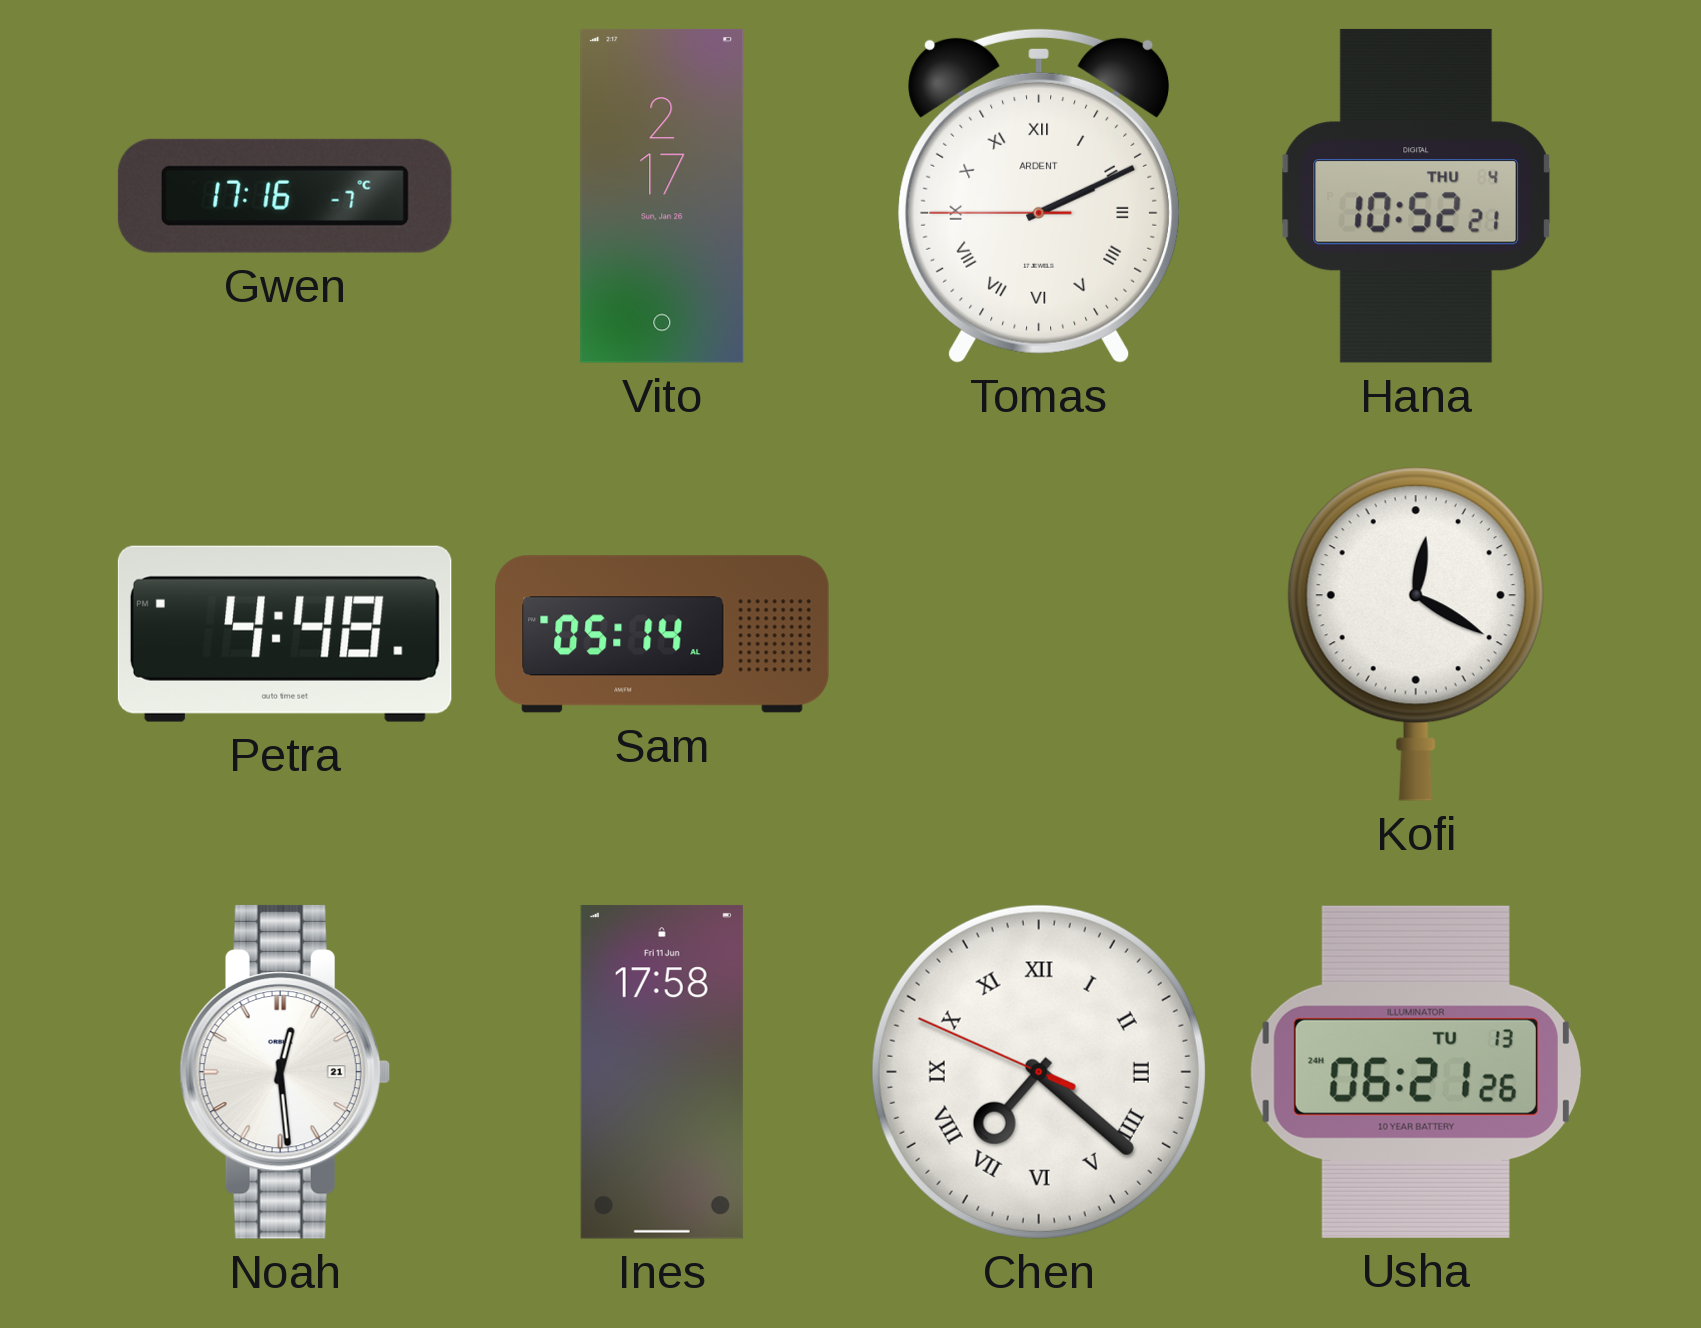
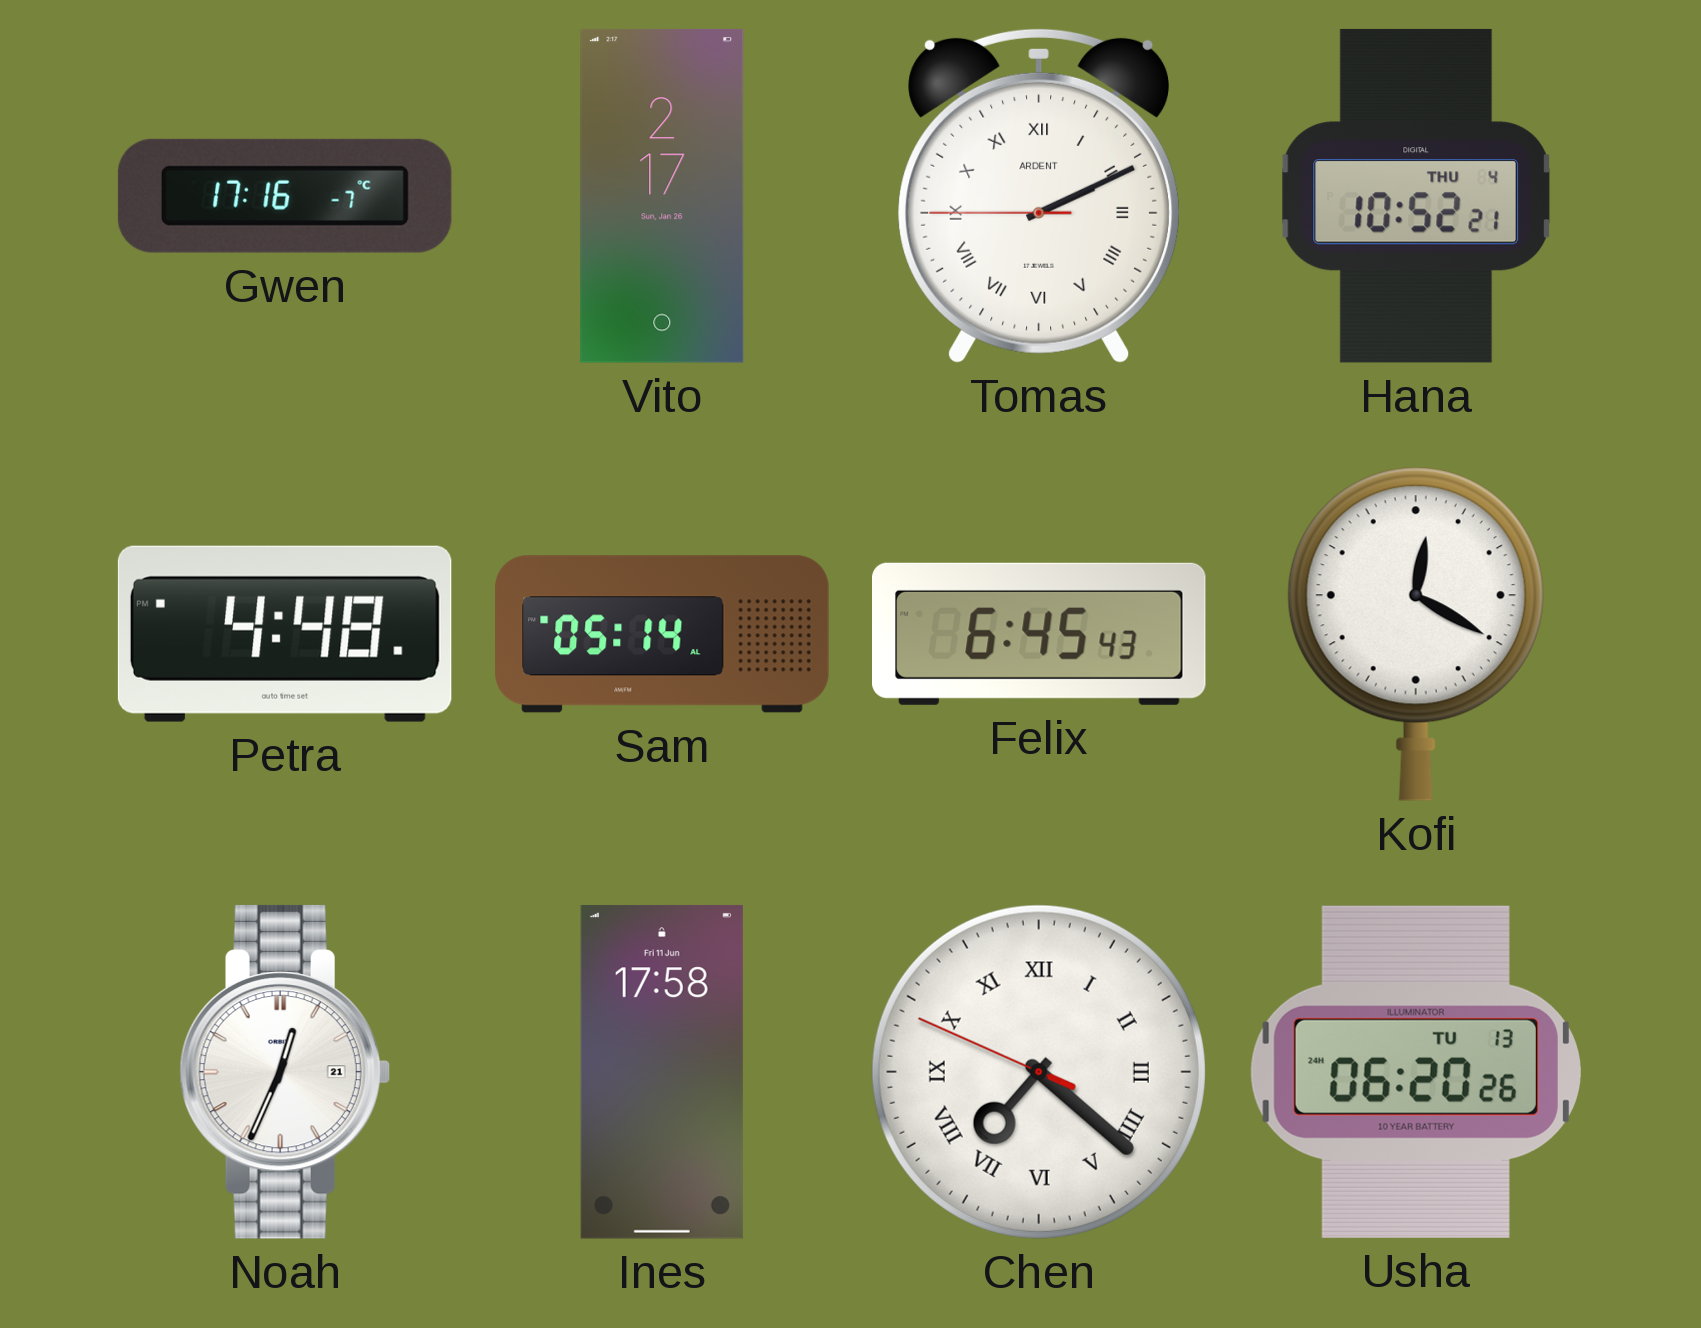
Felix: none -> 6:45 (1040, 634)
Noah: 12:29 -> 12:34 (285, 1072)
Usha: 06:21 -> 06:20 (1416, 1072)
